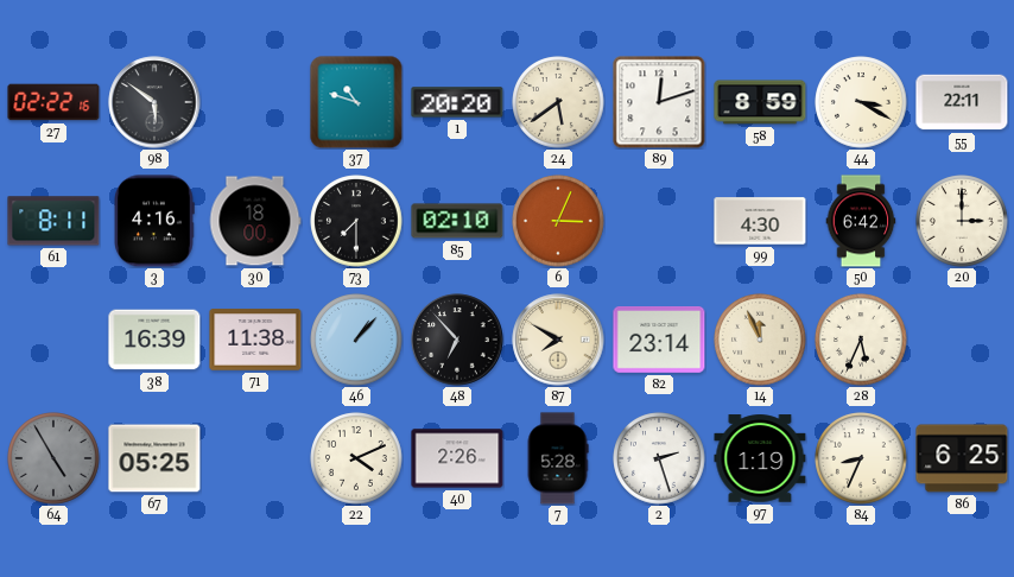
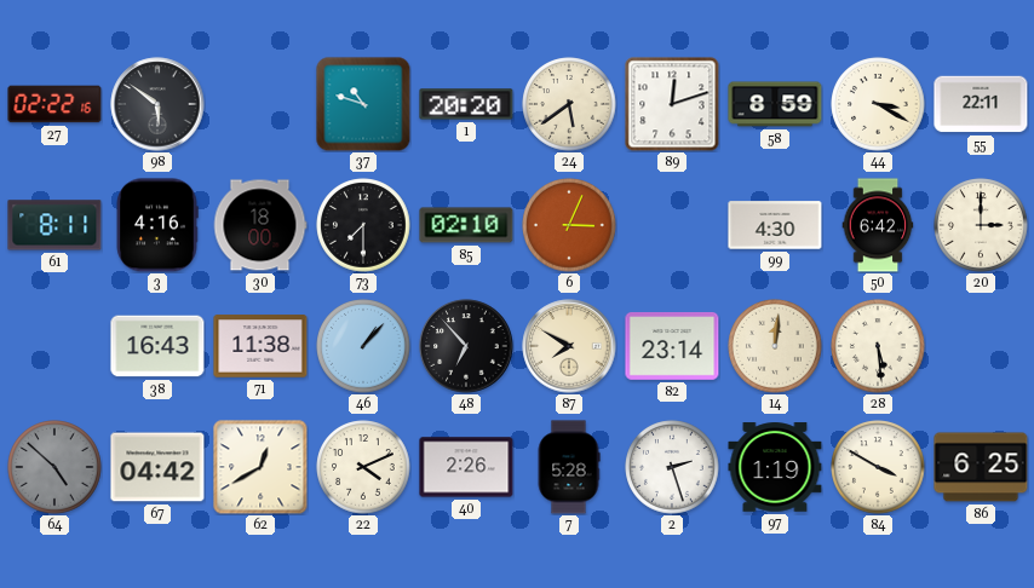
38: 16:39 -> 16:43 (157, 346)
14: 11:56 -> 12:01 (775, 346)
28: 5:34 -> 5:29 (878, 346)
64: 4:55 -> 4:52 (54, 467)
67: 05:25 -> 04:42 (157, 467)
62: none -> 12:40 (260, 467)
84: 8:34 -> 3:50 (878, 467)
